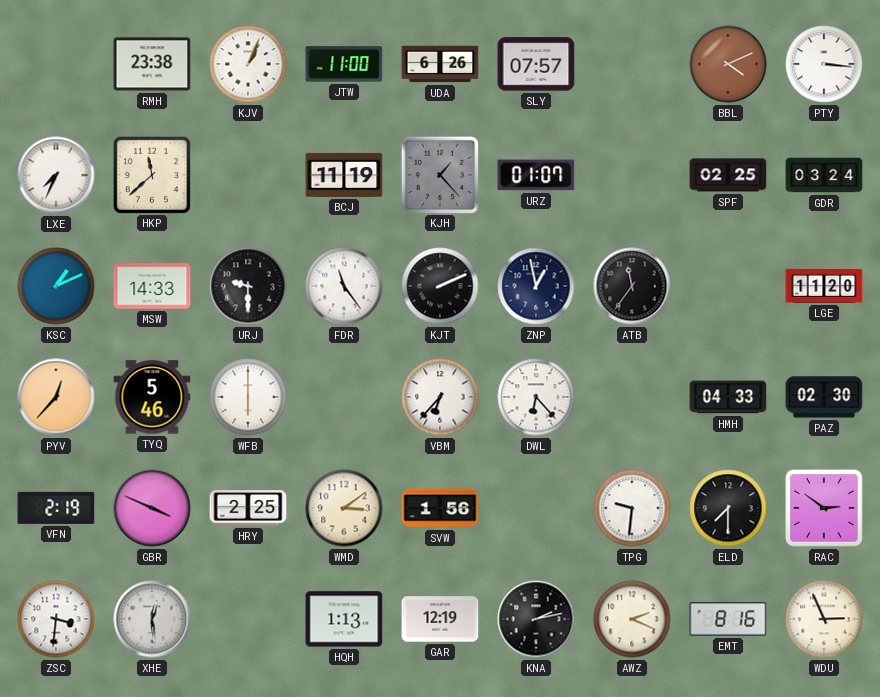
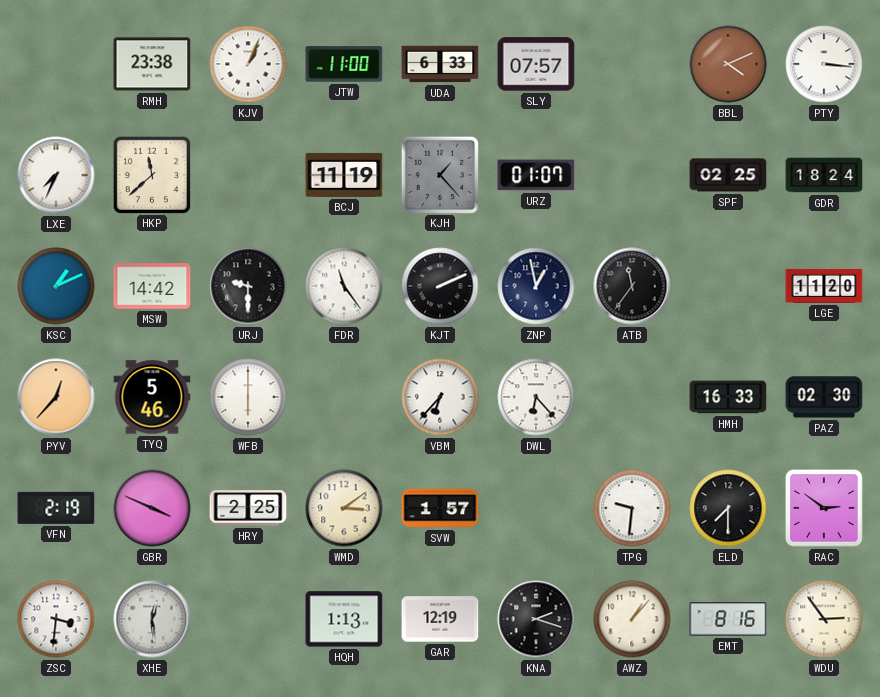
UDA: 6:26 -> 6:33 (440, 64)
GDR: 03:24 -> 18:24 (824, 175)
MSW: 14:33 -> 14:42 (152, 286)
HMH: 04:33 -> 16:33 (728, 397)
SVW: 1:56 -> 1:57 (440, 508)
KNA: 2:13 -> 2:18 (536, 619)
AWZ: 2:19 -> 1:07 (632, 619)
WDU: 2:56 -> 2:54 (824, 619)
